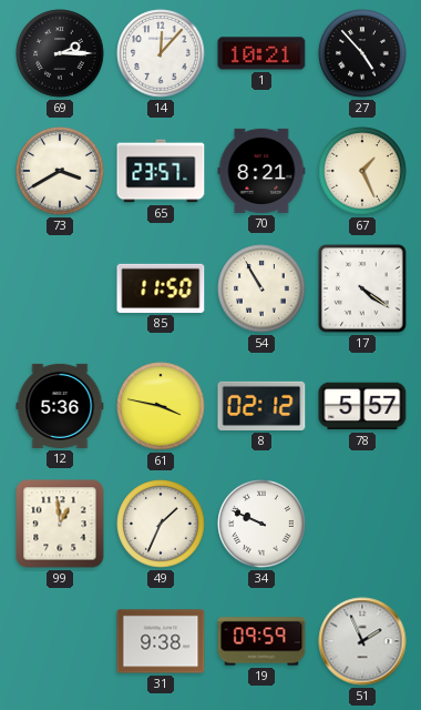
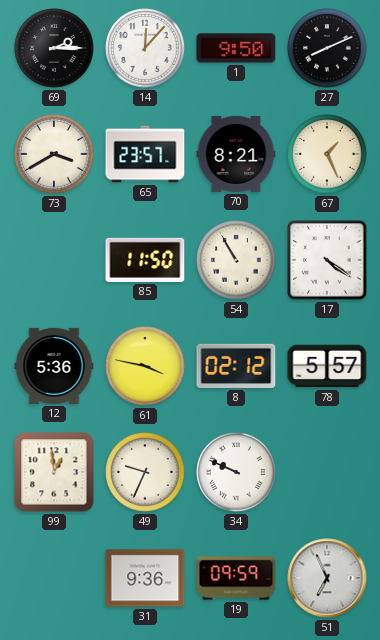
1: 10:21 -> 9:50 (236, 48)
27: 4:53 -> 8:11 (327, 48)
49: 1:34 -> 9:34 (145, 472)
31: 9:38 -> 9:36 (145, 578)
51: 1:56 -> 6:56 (327, 578)
